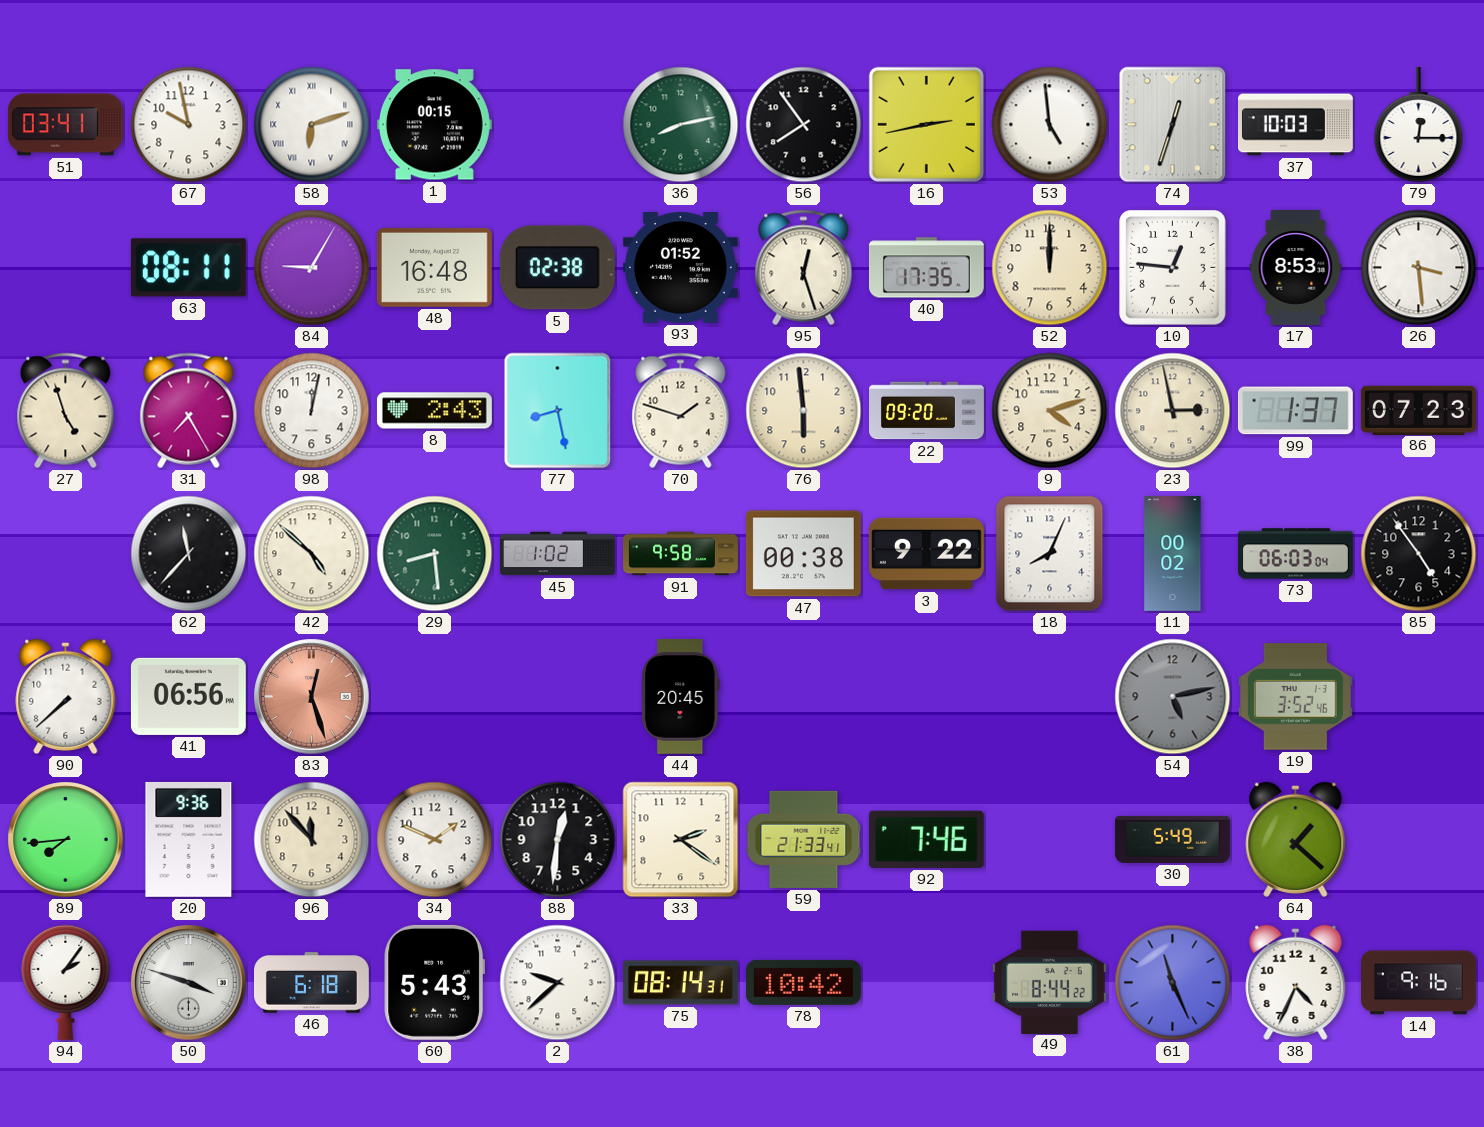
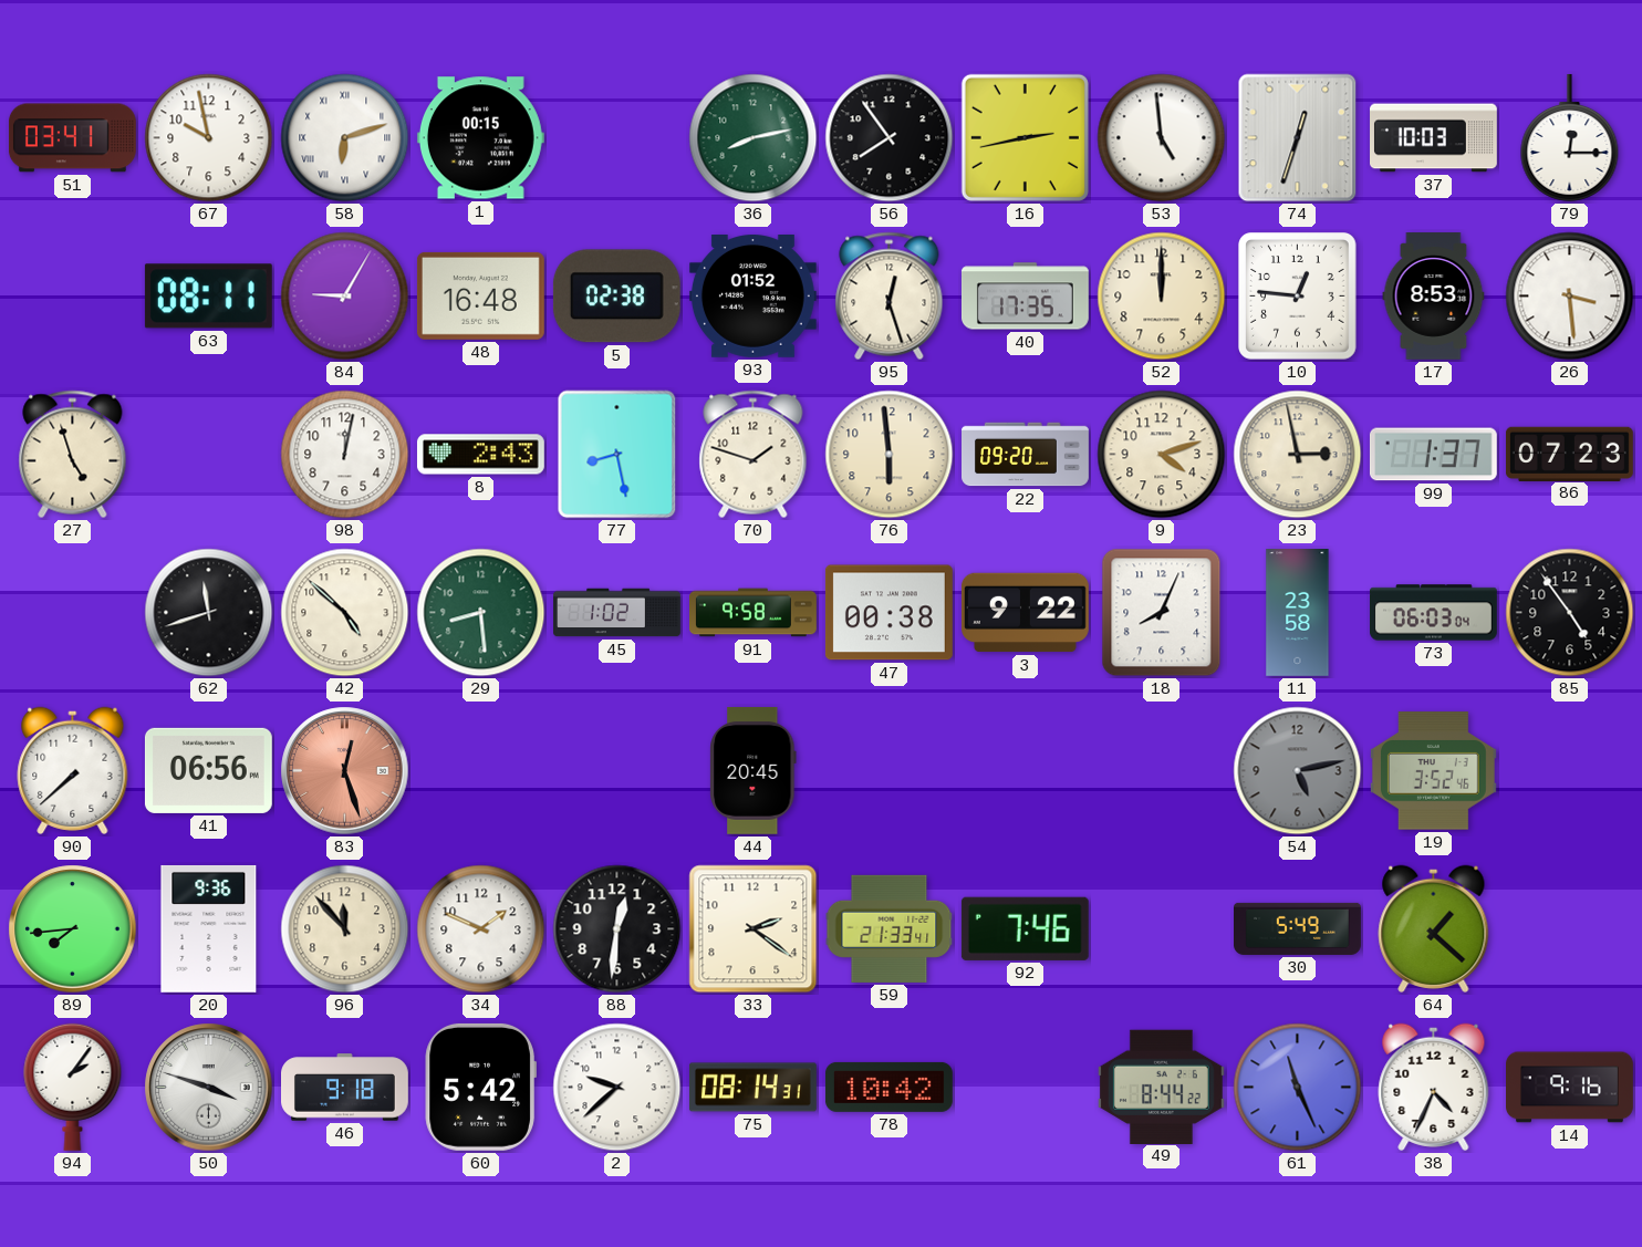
31: 7:25 -> none (189, 411)
62: 11:37 -> 11:42 (209, 613)
11: 00:02 -> 23:58 (1298, 613)
46: 6:18 -> 9:18 (345, 1088)
60: 5:43 -> 5:42 (480, 1087)
